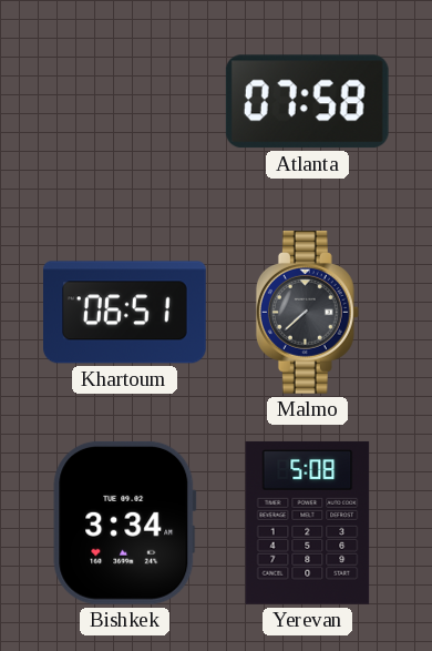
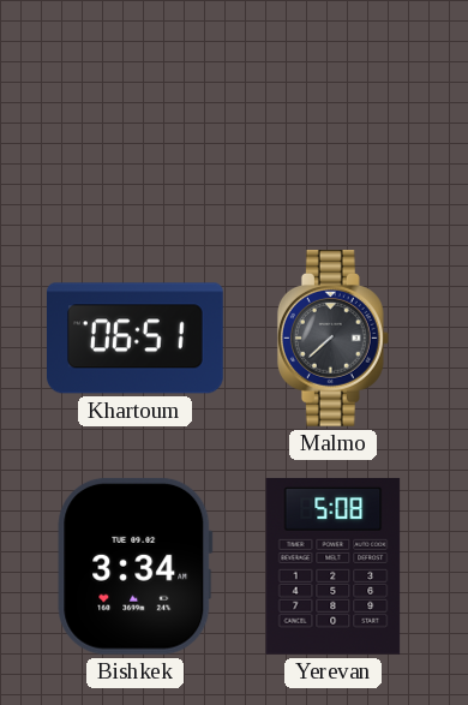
Atlanta: 07:58 -> none (307, 102)
